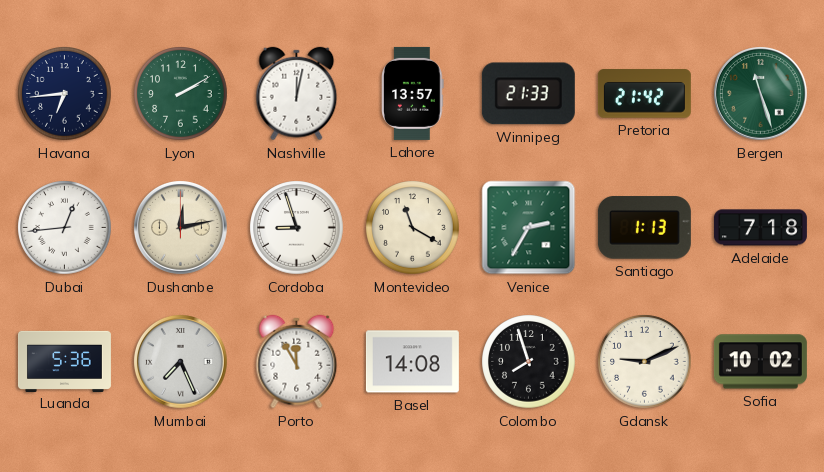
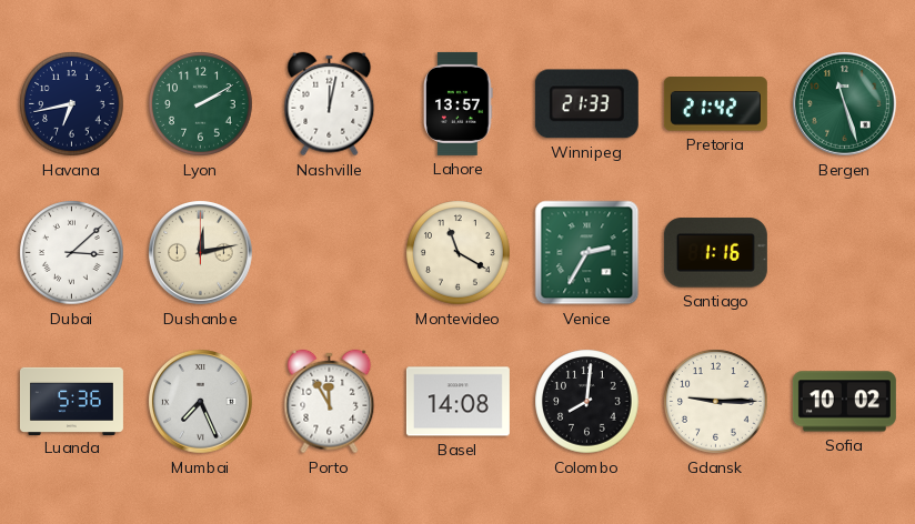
Havana: 6:44 -> 6:43 (72, 104)
Dubai: 12:44 -> 3:08 (72, 253)
Cordoba: 8:57 -> none (297, 228)
Santiago: 1:13 -> 1:16 (715, 253)
Adelaide: 7:18 -> none (760, 228)
Colombo: 7:57 -> 8:01 (587, 402)
Gdansk: 9:11 -> 9:15 (716, 402)
